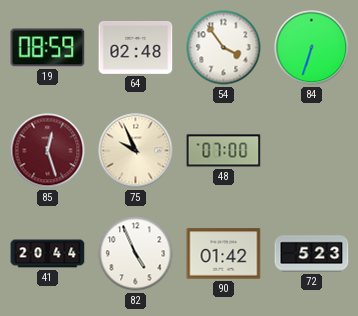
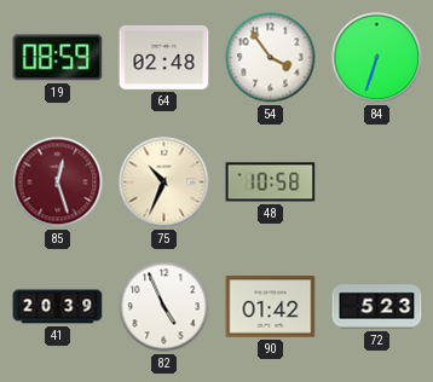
75: 9:56 -> 10:34 (164, 183)
48: 07:00 -> 10:58 (271, 183)
41: 20:44 -> 20:39 (58, 307)
